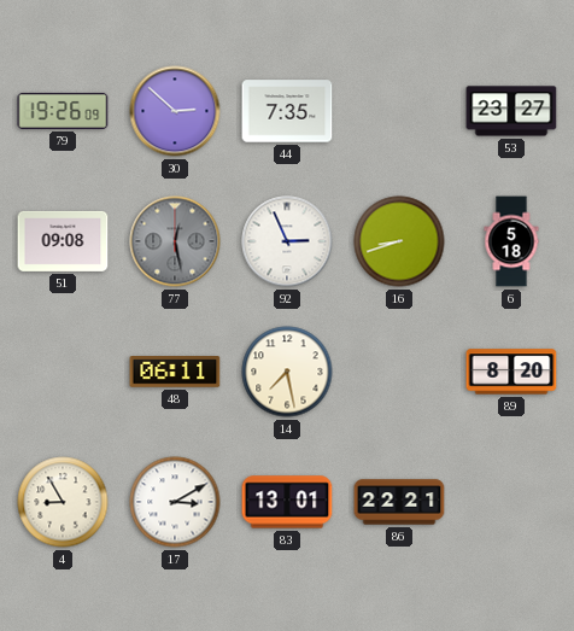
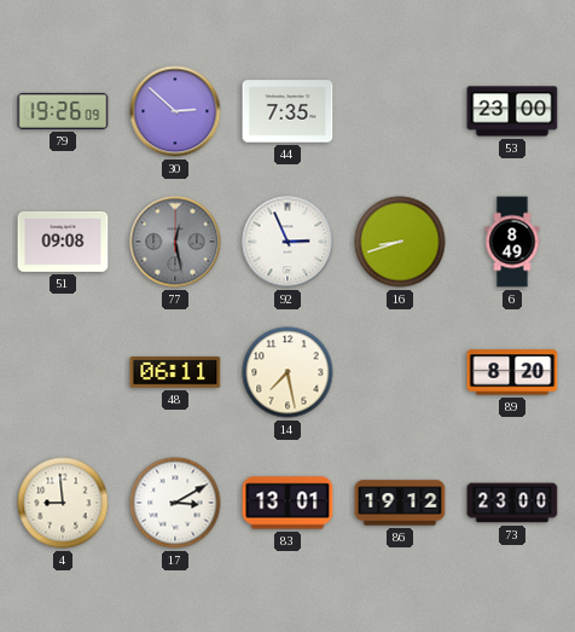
53: 23:27 -> 23:00 (512, 111)
6: 5:18 -> 8:49 (512, 242)
4: 8:55 -> 8:59 (63, 503)
86: 22:21 -> 19:12 (400, 503)
73: none -> 23:00 (512, 503)
